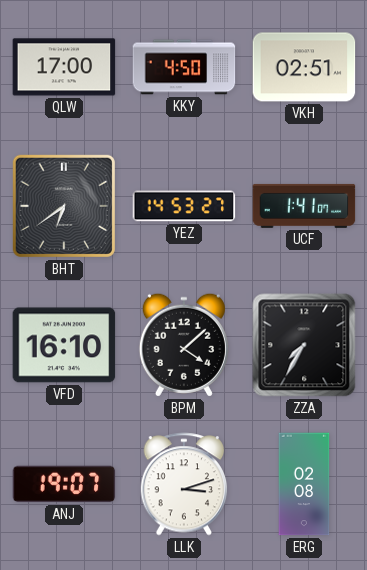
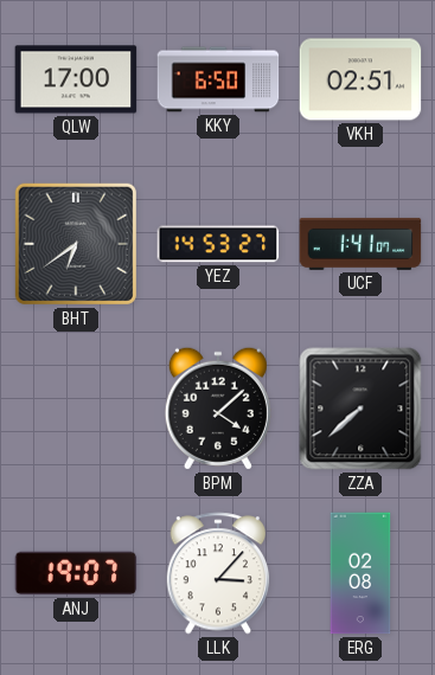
KKY: 4:50 -> 6:50 (218, 79)
VFD: 16:10 -> none (64, 345)
ZZA: 7:35 -> 7:38 (360, 409)
LLK: 3:12 -> 3:07 (218, 573)
